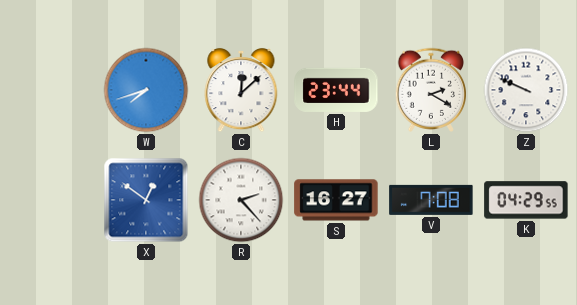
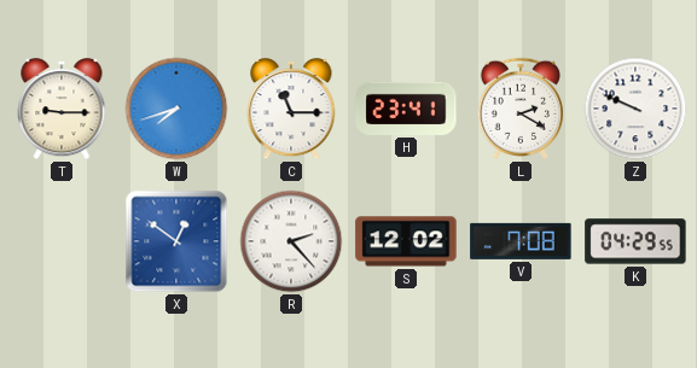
T: none -> 9:15 (62, 109)
C: 12:08 -> 11:15 (291, 109)
H: 23:44 -> 23:41 (406, 109)
S: 16:27 -> 12:02 (406, 241)
